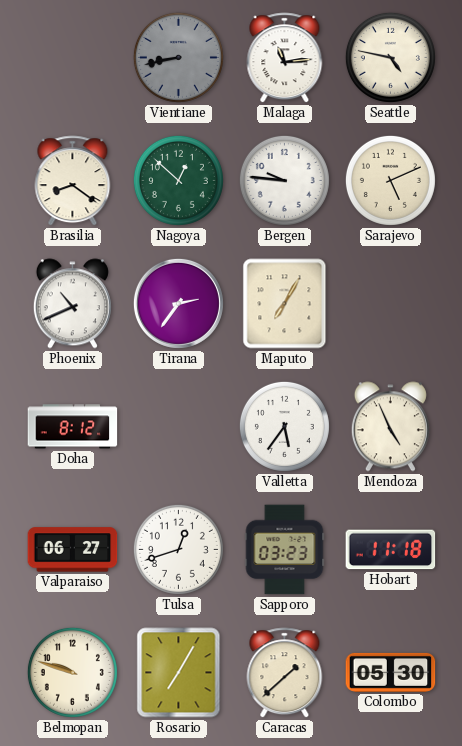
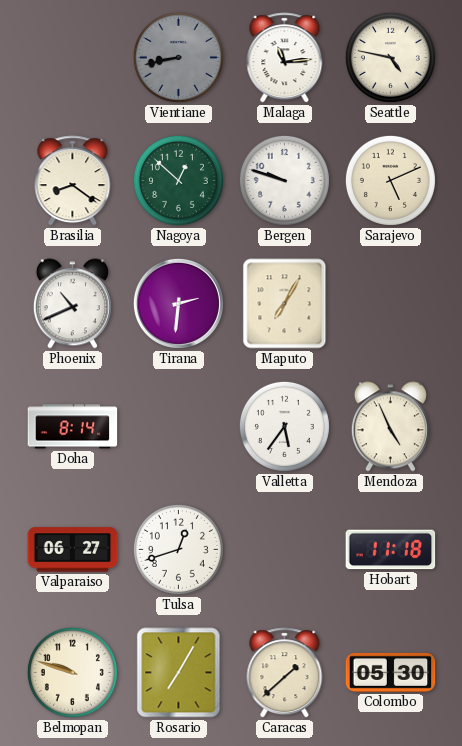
Bergen: 9:46 -> 9:48 (284, 180)
Tirana: 2:36 -> 2:31 (178, 303)
Doha: 8:12 -> 8:14 (73, 427)
Sapporo: 03:23 -> none (285, 550)
